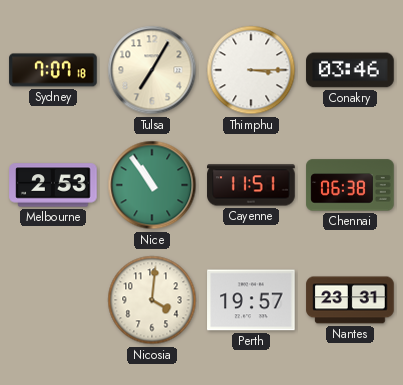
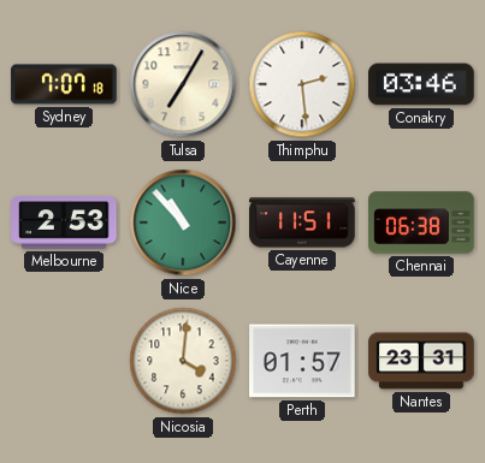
Thimphu: 3:15 -> 2:29 (302, 84)
Nice: 10:54 -> 10:53 (183, 222)
Perth: 19:57 -> 01:57 (302, 361)
